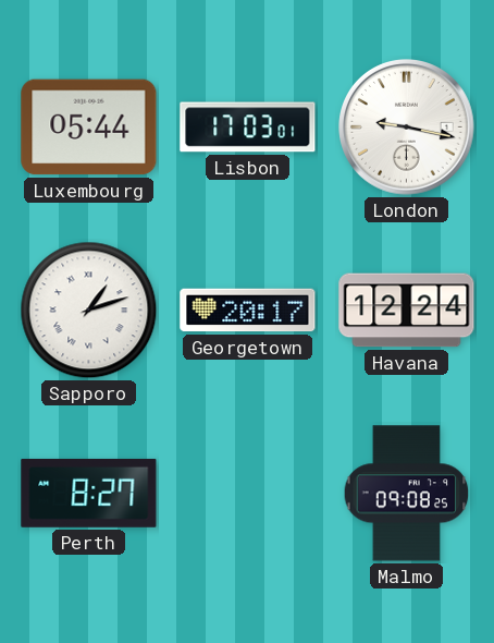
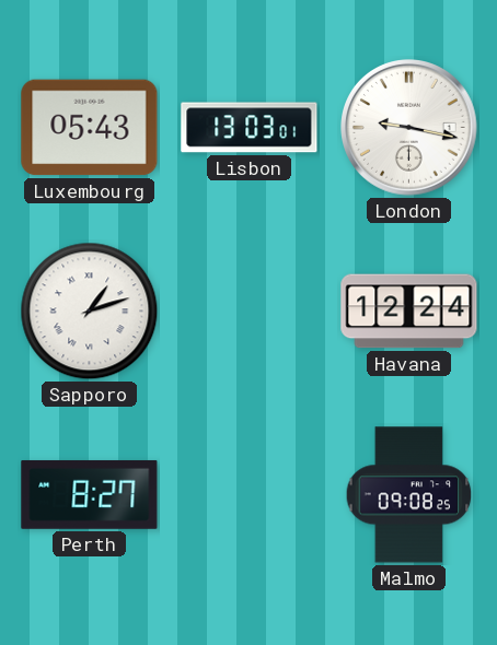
Luxembourg: 05:44 -> 05:43 (90, 128)
Lisbon: 17:03 -> 13:03 (250, 128)
Georgetown: 20:17 -> none (248, 311)
